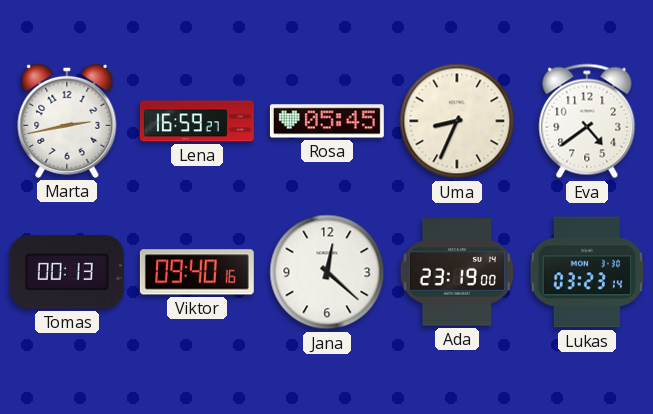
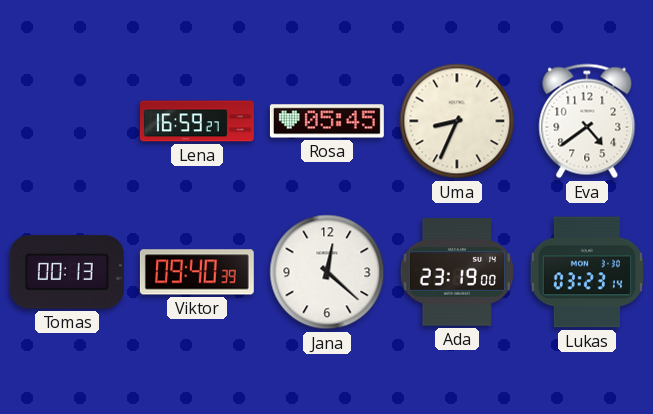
Marta: 2:43 -> none (67, 121)
Viktor: 09:40:16 -> 09:40:39 (197, 272)
